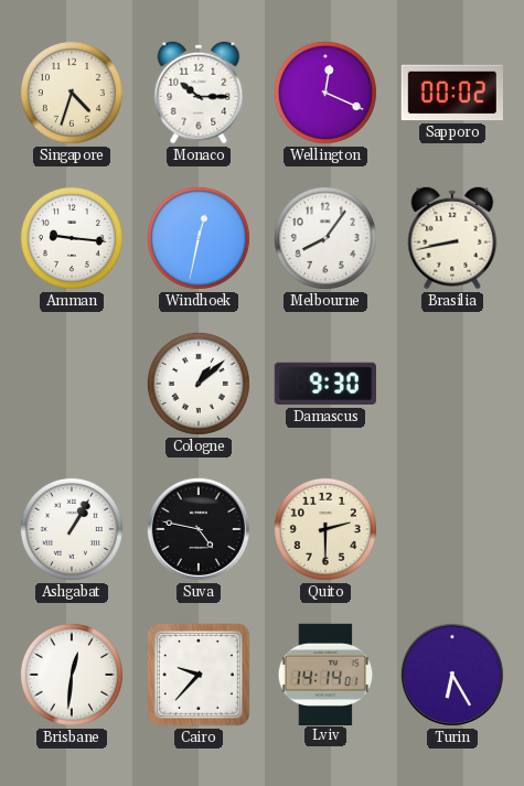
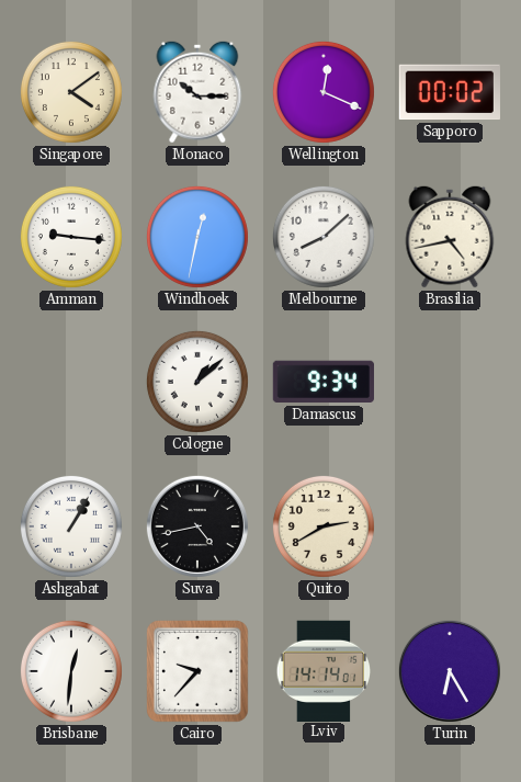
Singapore: 4:33 -> 4:09 (71, 92)
Melbourne: 8:06 -> 8:08 (324, 237)
Brasilia: 8:43 -> 4:43 (450, 237)
Damascus: 9:30 -> 9:34 (322, 382)
Suva: 4:47 -> 4:43 (197, 526)
Quito: 2:30 -> 2:40 (324, 526)
